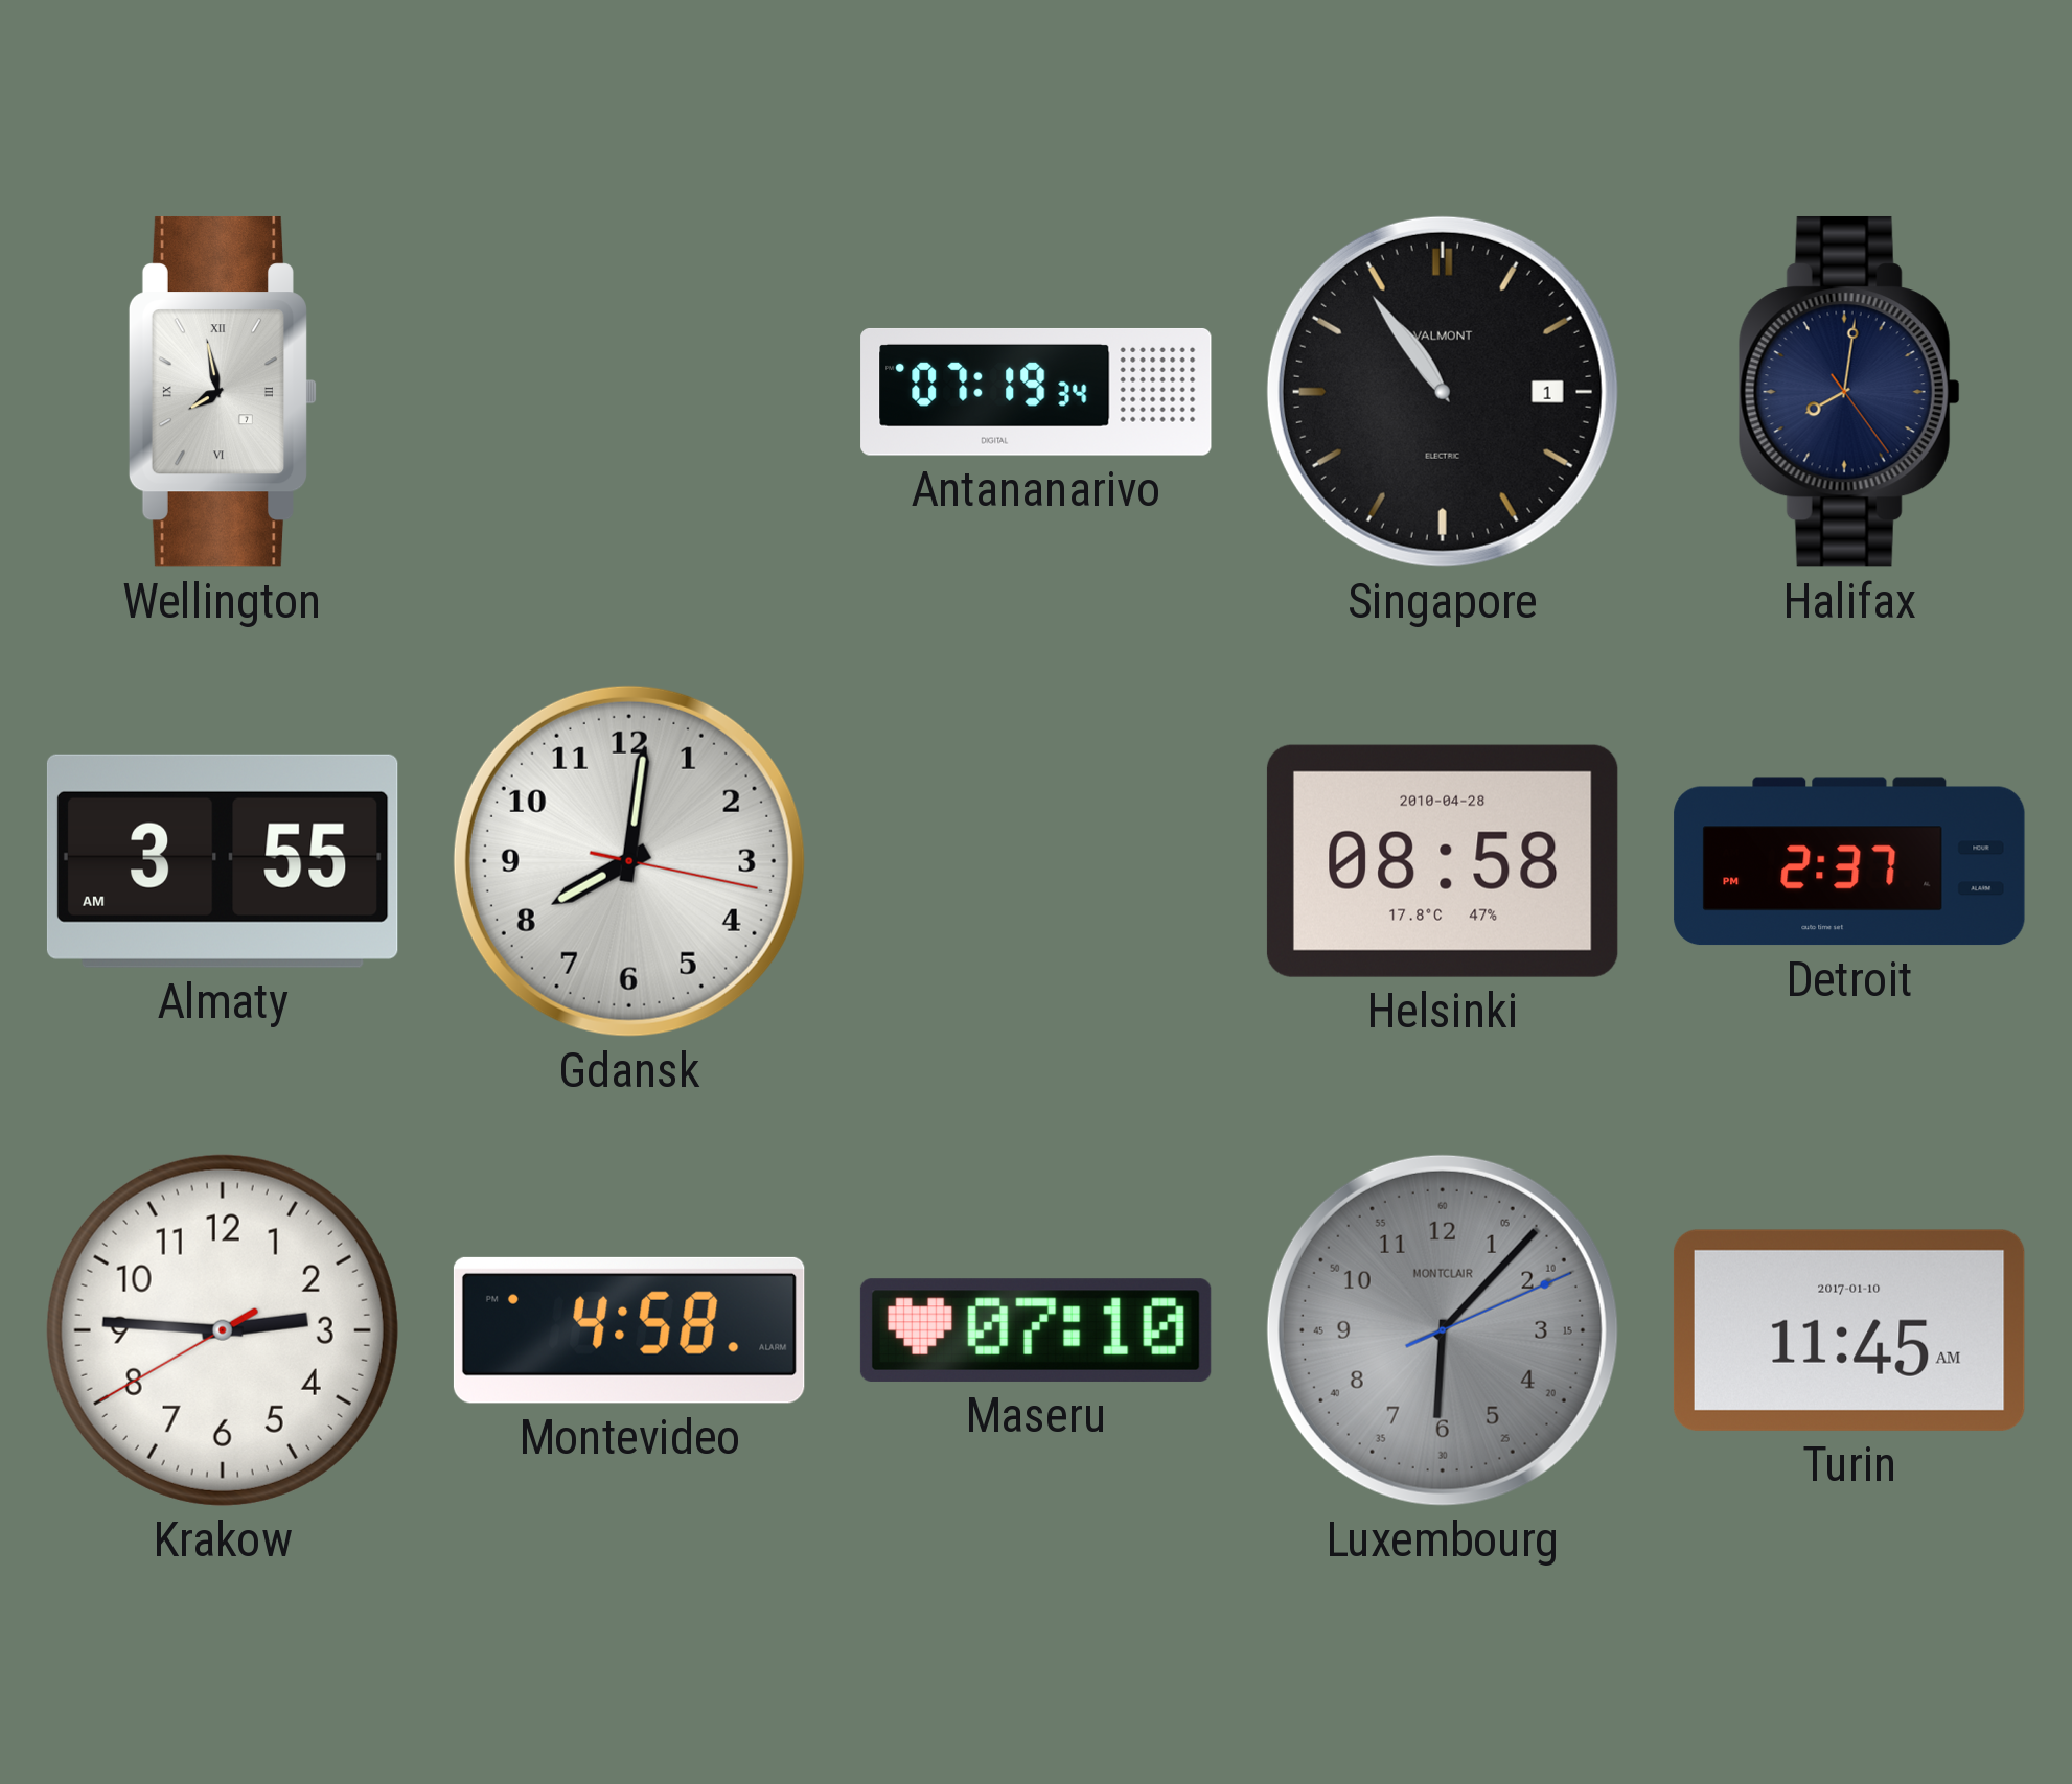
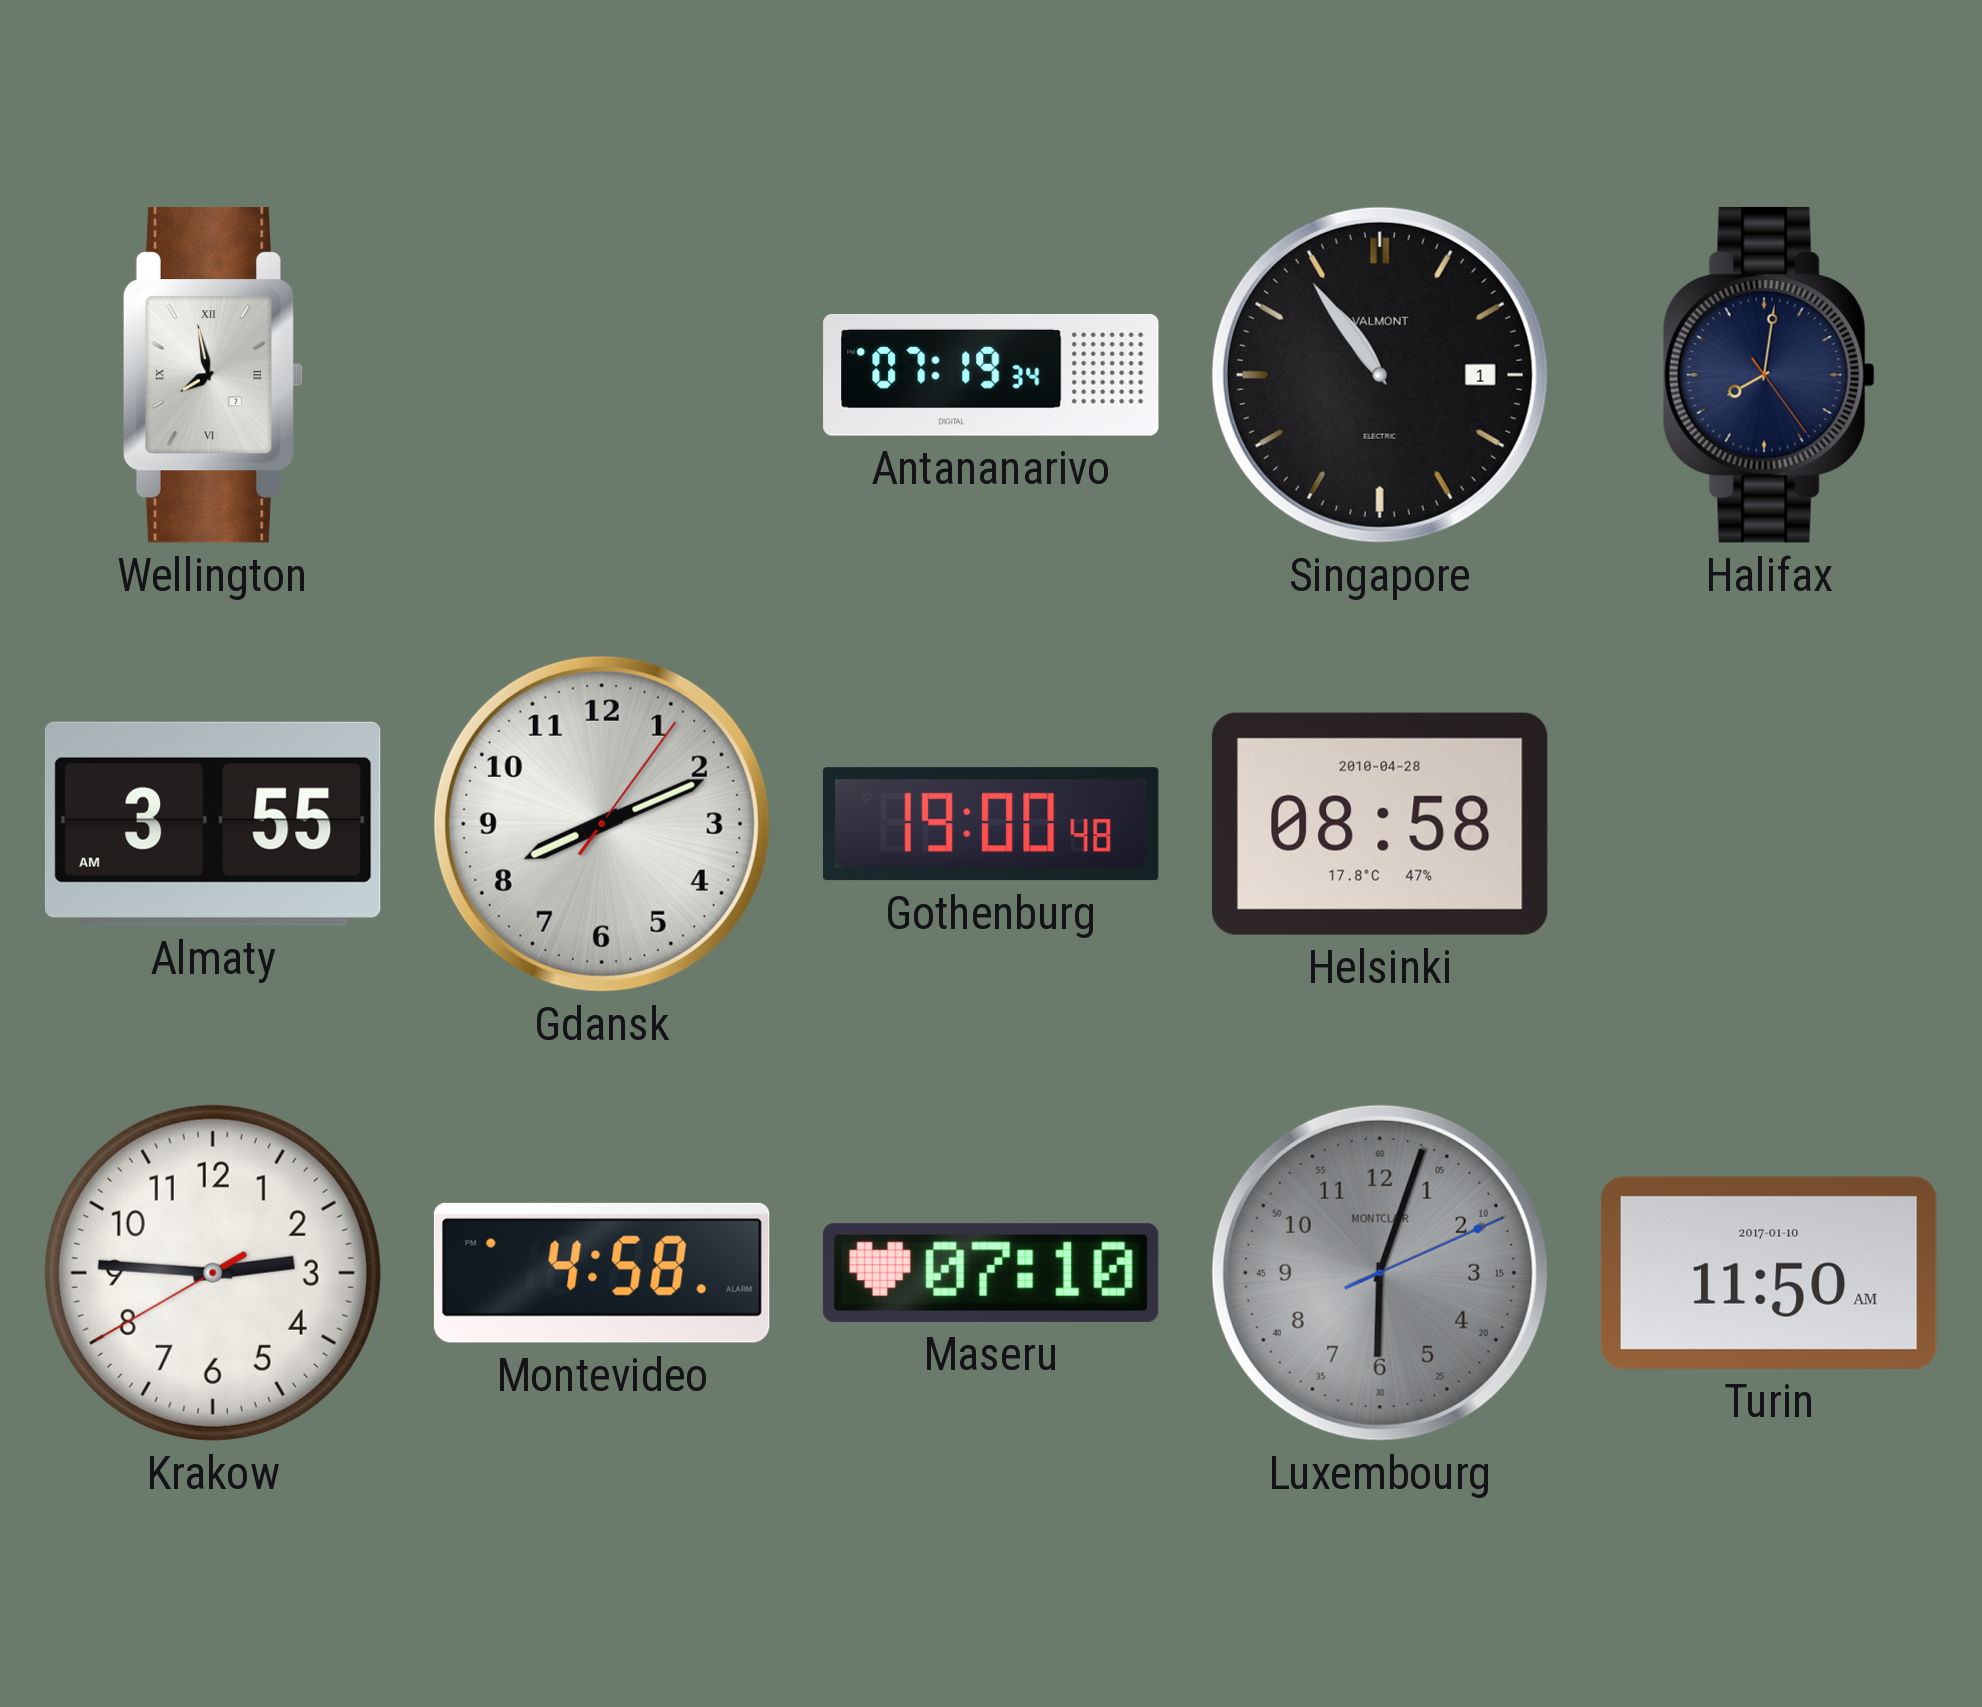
Gdansk: 8:01 -> 8:11 (602, 824)
Gothenburg: none -> 19:00 (991, 824)
Detroit: 2:37 -> none (1849, 861)
Luxembourg: 6:07 -> 6:03 (1380, 1273)
Turin: 11:45 -> 11:50 (1769, 1273)
